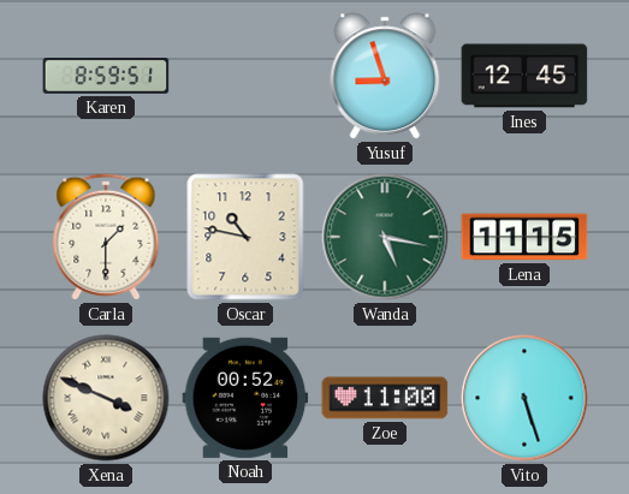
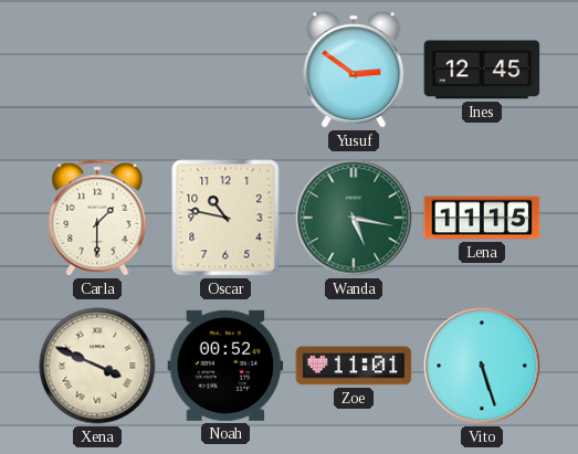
Karen: 8:59 -> none (106, 76)
Yusuf: 8:57 -> 2:51 (354, 70)
Zoe: 11:00 -> 11:01 (354, 366)
